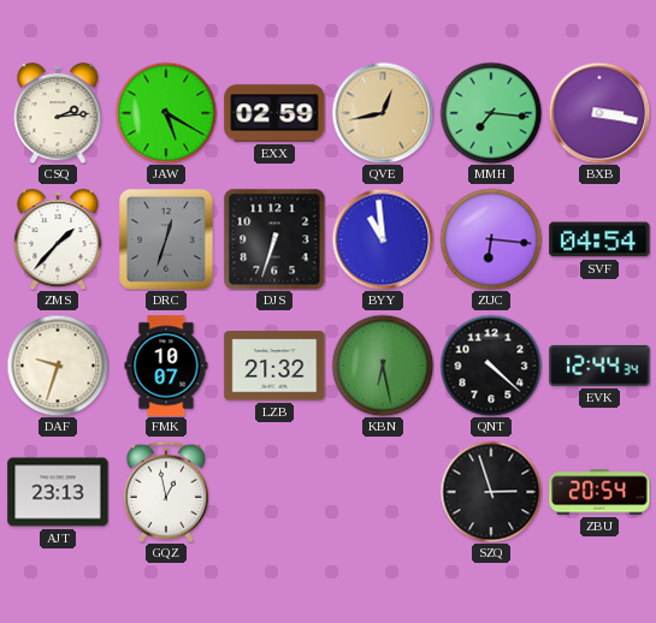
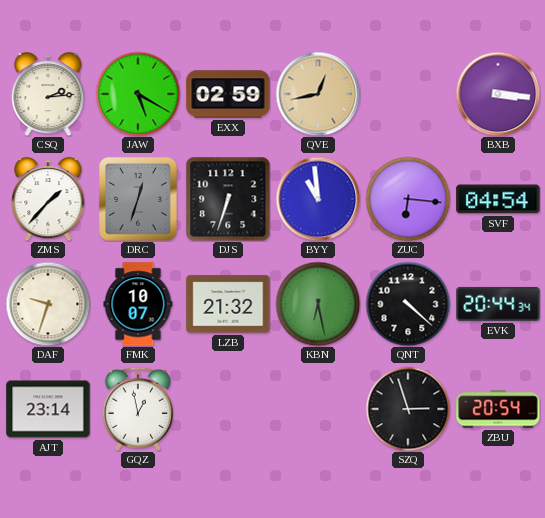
MMH: 7:16 -> none (491, 113)
BXB: 3:17 -> 3:16 (498, 94)
EVK: 12:44 -> 20:44 (498, 304)
AJT: 23:13 -> 23:14 (48, 409)
